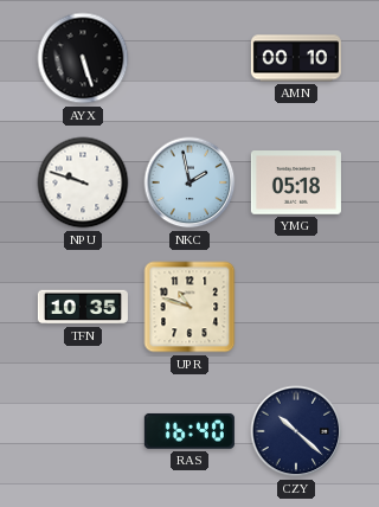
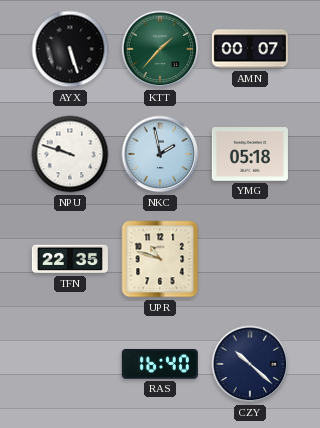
KTT: none -> 1:37 (160, 49)
AMN: 00:10 -> 00:07 (250, 49)
TFN: 10:35 -> 22:35 (70, 259)
